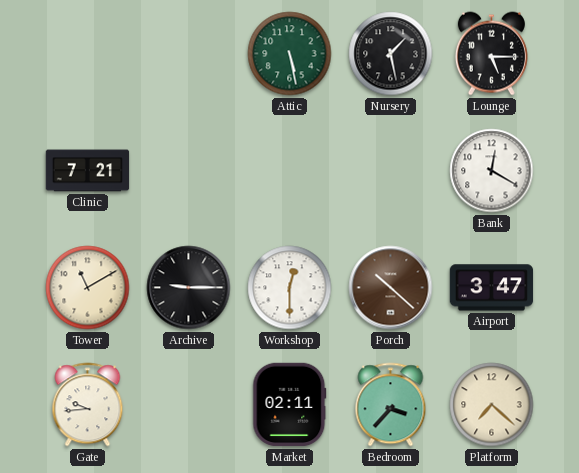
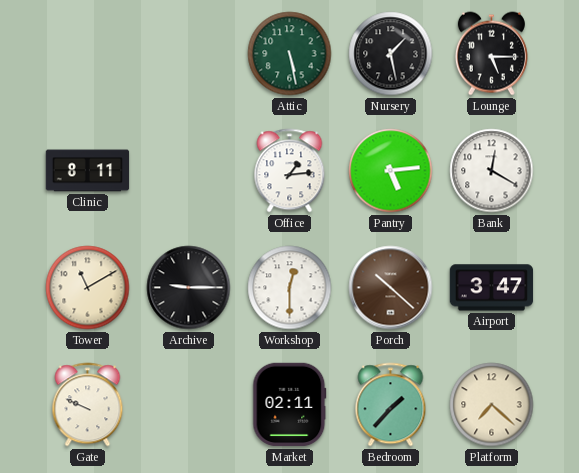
Clinic: 7:21 -> 8:11 (88, 171)
Office: none -> 1:14 (290, 171)
Pantry: none -> 5:14 (391, 171)
Gate: 9:44 -> 9:49 (88, 405)
Bedroom: 3:37 -> 1:37 (391, 405)
